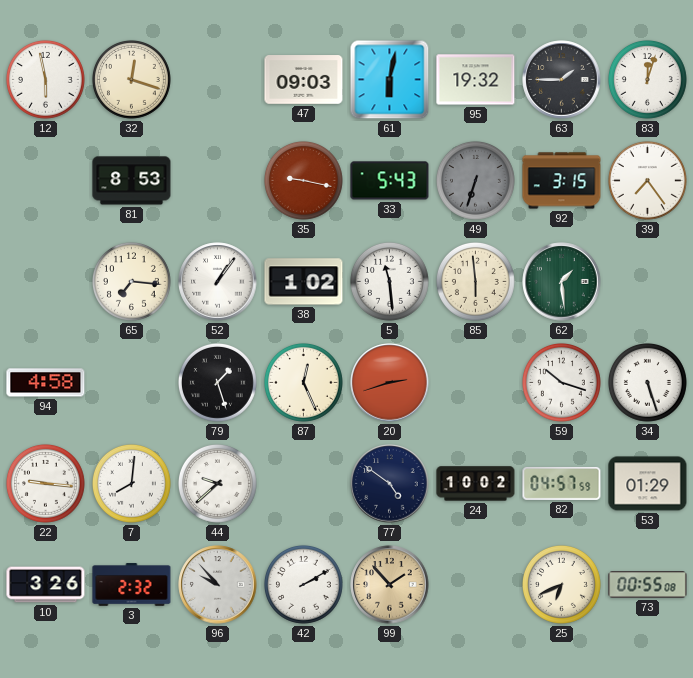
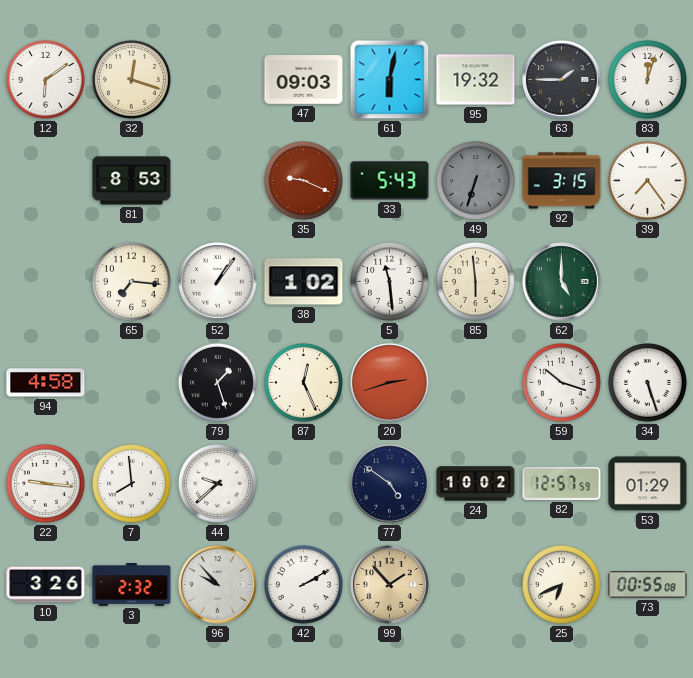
12: 5:58 -> 6:09 (45, 79)
35: 9:17 -> 9:19 (303, 180)
62: 1:29 -> 5:00 (562, 282)
7: 8:01 -> 7:59 (131, 483)
82: 04:57 -> 12:57 (562, 483)
